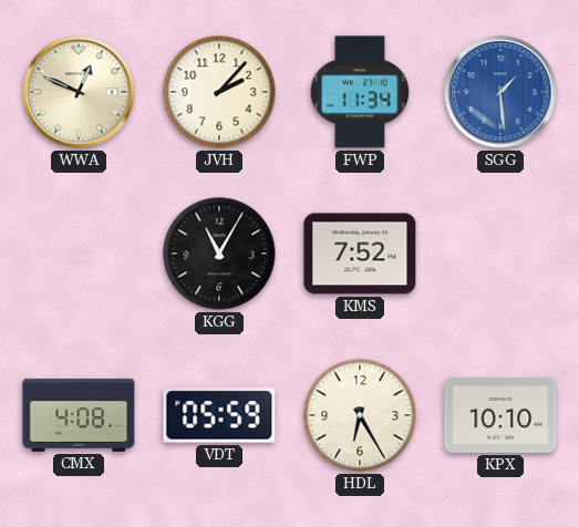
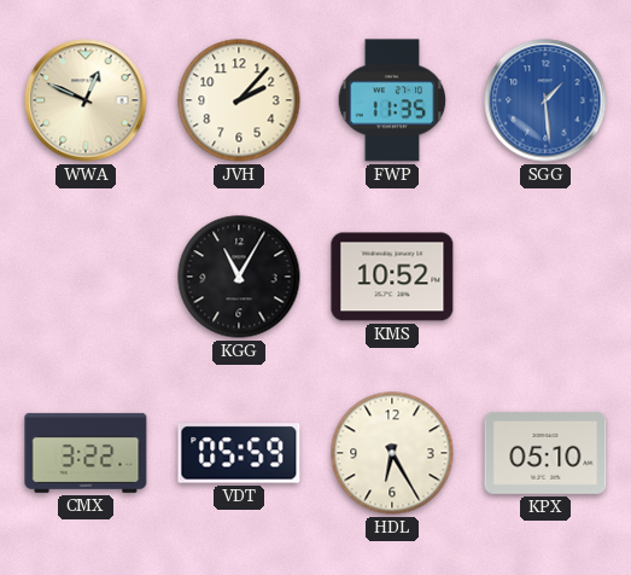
FWP: 11:34 -> 11:35 (392, 100)
KMS: 7:52 -> 10:52 (392, 277)
CMX: 4:08 -> 3:22 (86, 453)
KPX: 10:10 -> 05:10 (545, 453)
